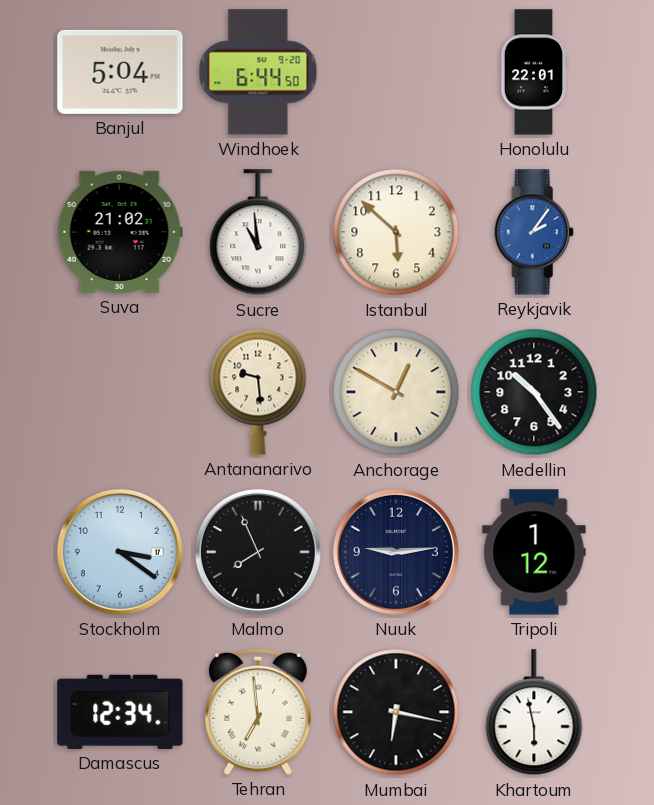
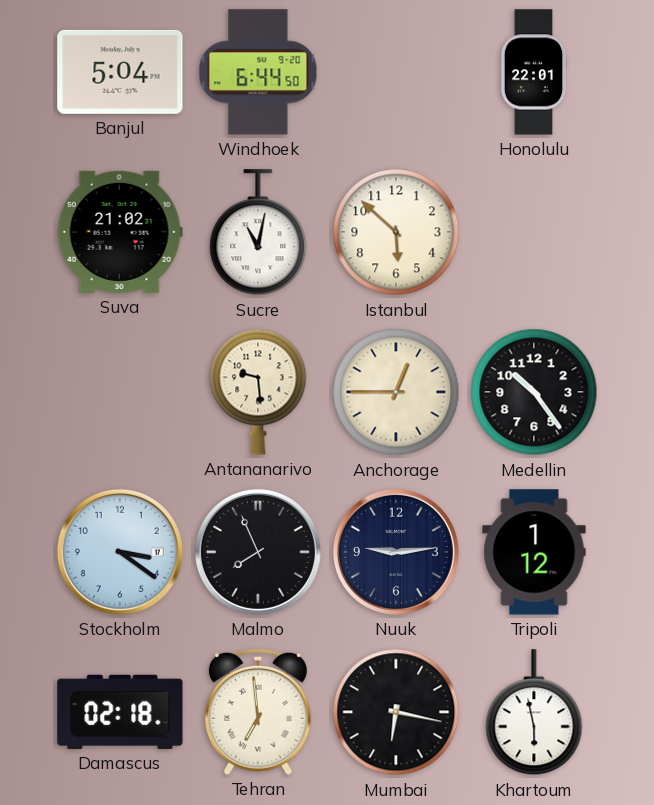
Sucre: 10:59 -> 11:02 (258, 233)
Reykjavik: 2:06 -> none (534, 232)
Anchorage: 12:50 -> 12:45 (396, 392)
Damascus: 12:34 -> 02:18 (120, 712)
